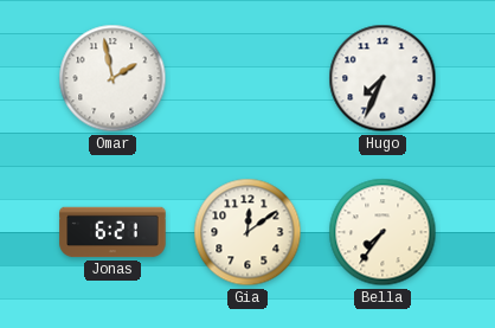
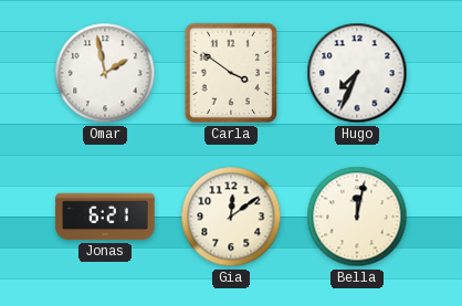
Carla: none -> 3:51 (231, 73)
Bella: 7:36 -> 12:02 (357, 217)
